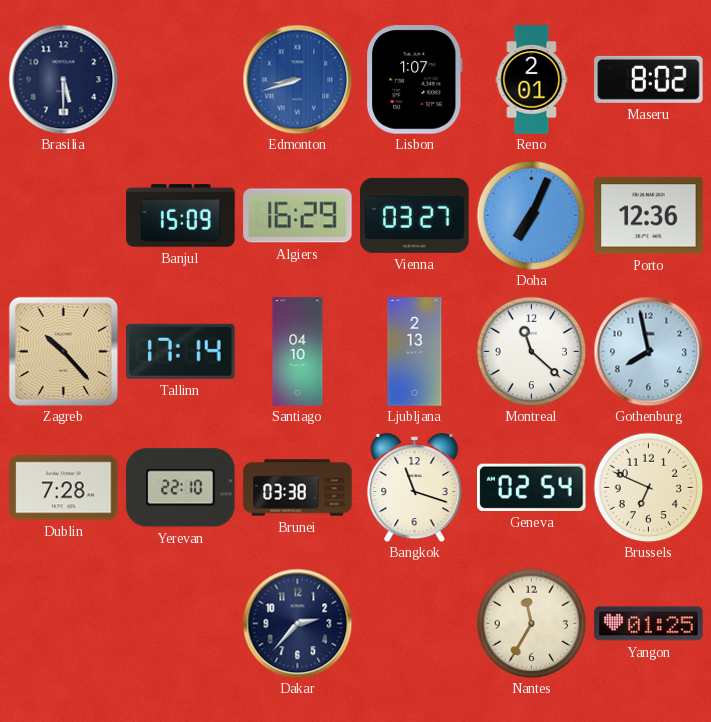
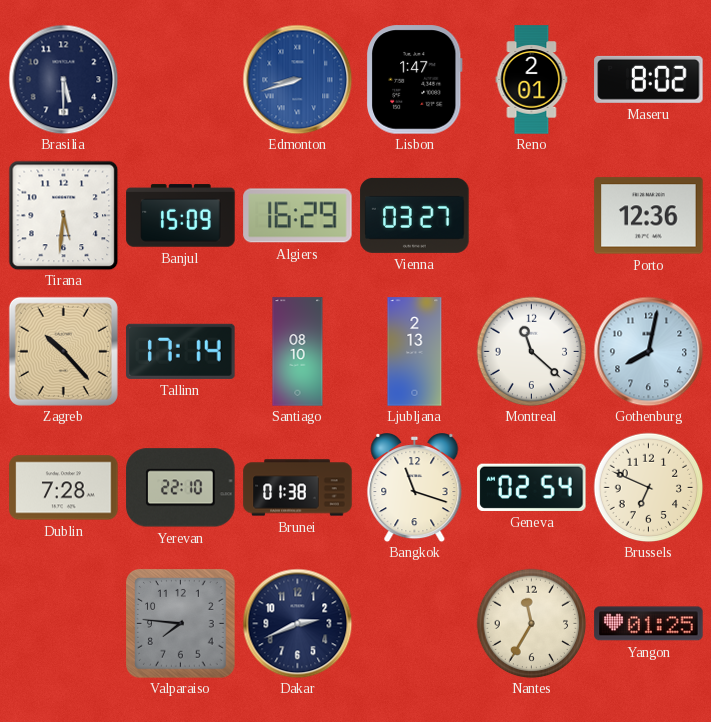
Lisbon: 1:07 -> 1:47 (415, 80)
Tirana: none -> 5:31 (63, 215)
Doha: 7:04 -> none (531, 215)
Santiago: 04:10 -> 08:10 (298, 352)
Gothenburg: 7:58 -> 8:02 (648, 351)
Brunei: 03:38 -> 01:38 (298, 488)
Valparaiso: none -> 7:46 (181, 624)
Dakar: 2:37 -> 2:41 (297, 623)
